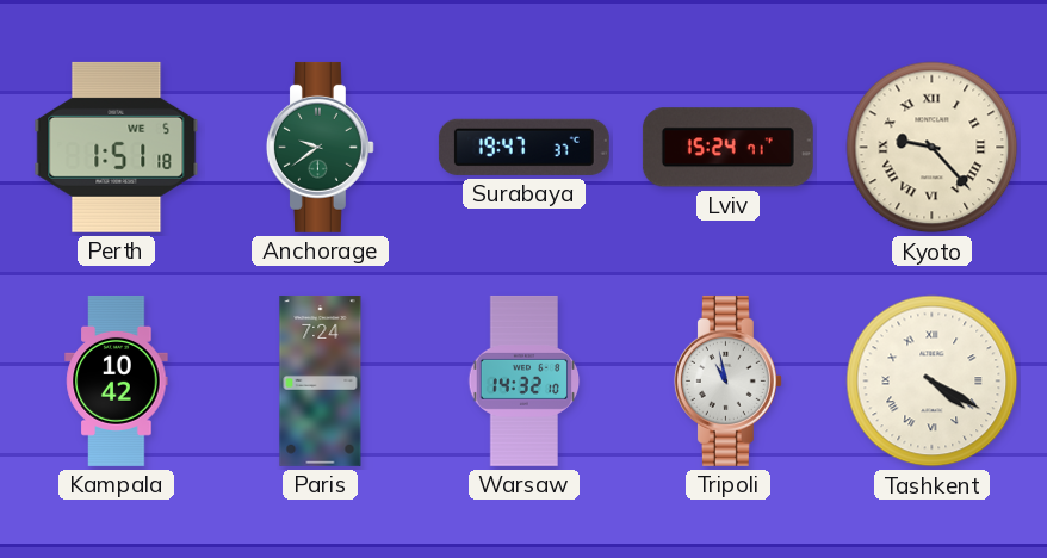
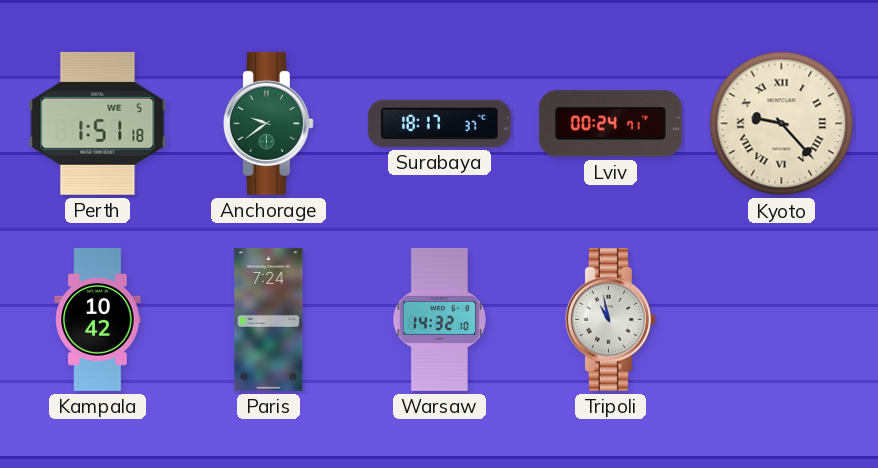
Surabaya: 19:47 -> 18:17 (439, 123)
Lviv: 15:24 -> 00:24 (610, 124)
Tashkent: 4:20 -> none (933, 382)
